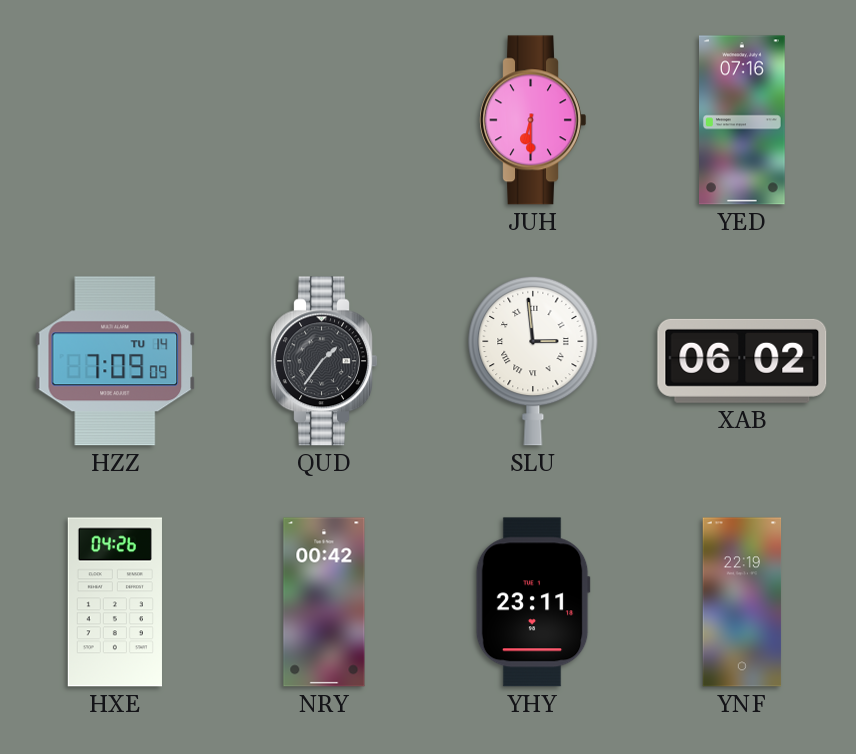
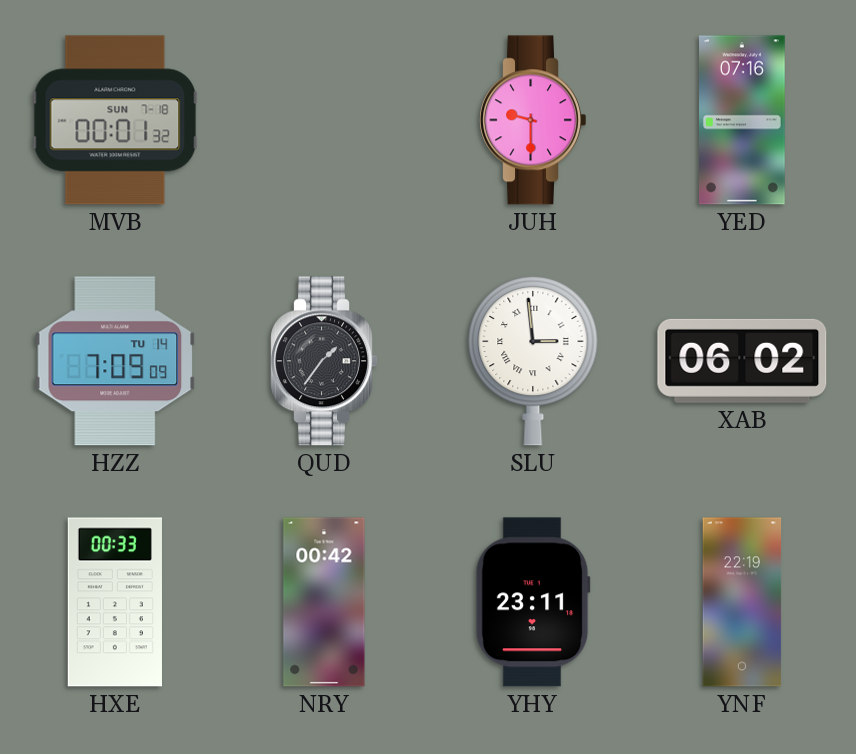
MVB: none -> 00:01 (115, 120)
JUH: 6:30 -> 9:30 (533, 120)
HXE: 04:26 -> 00:33 (114, 602)
